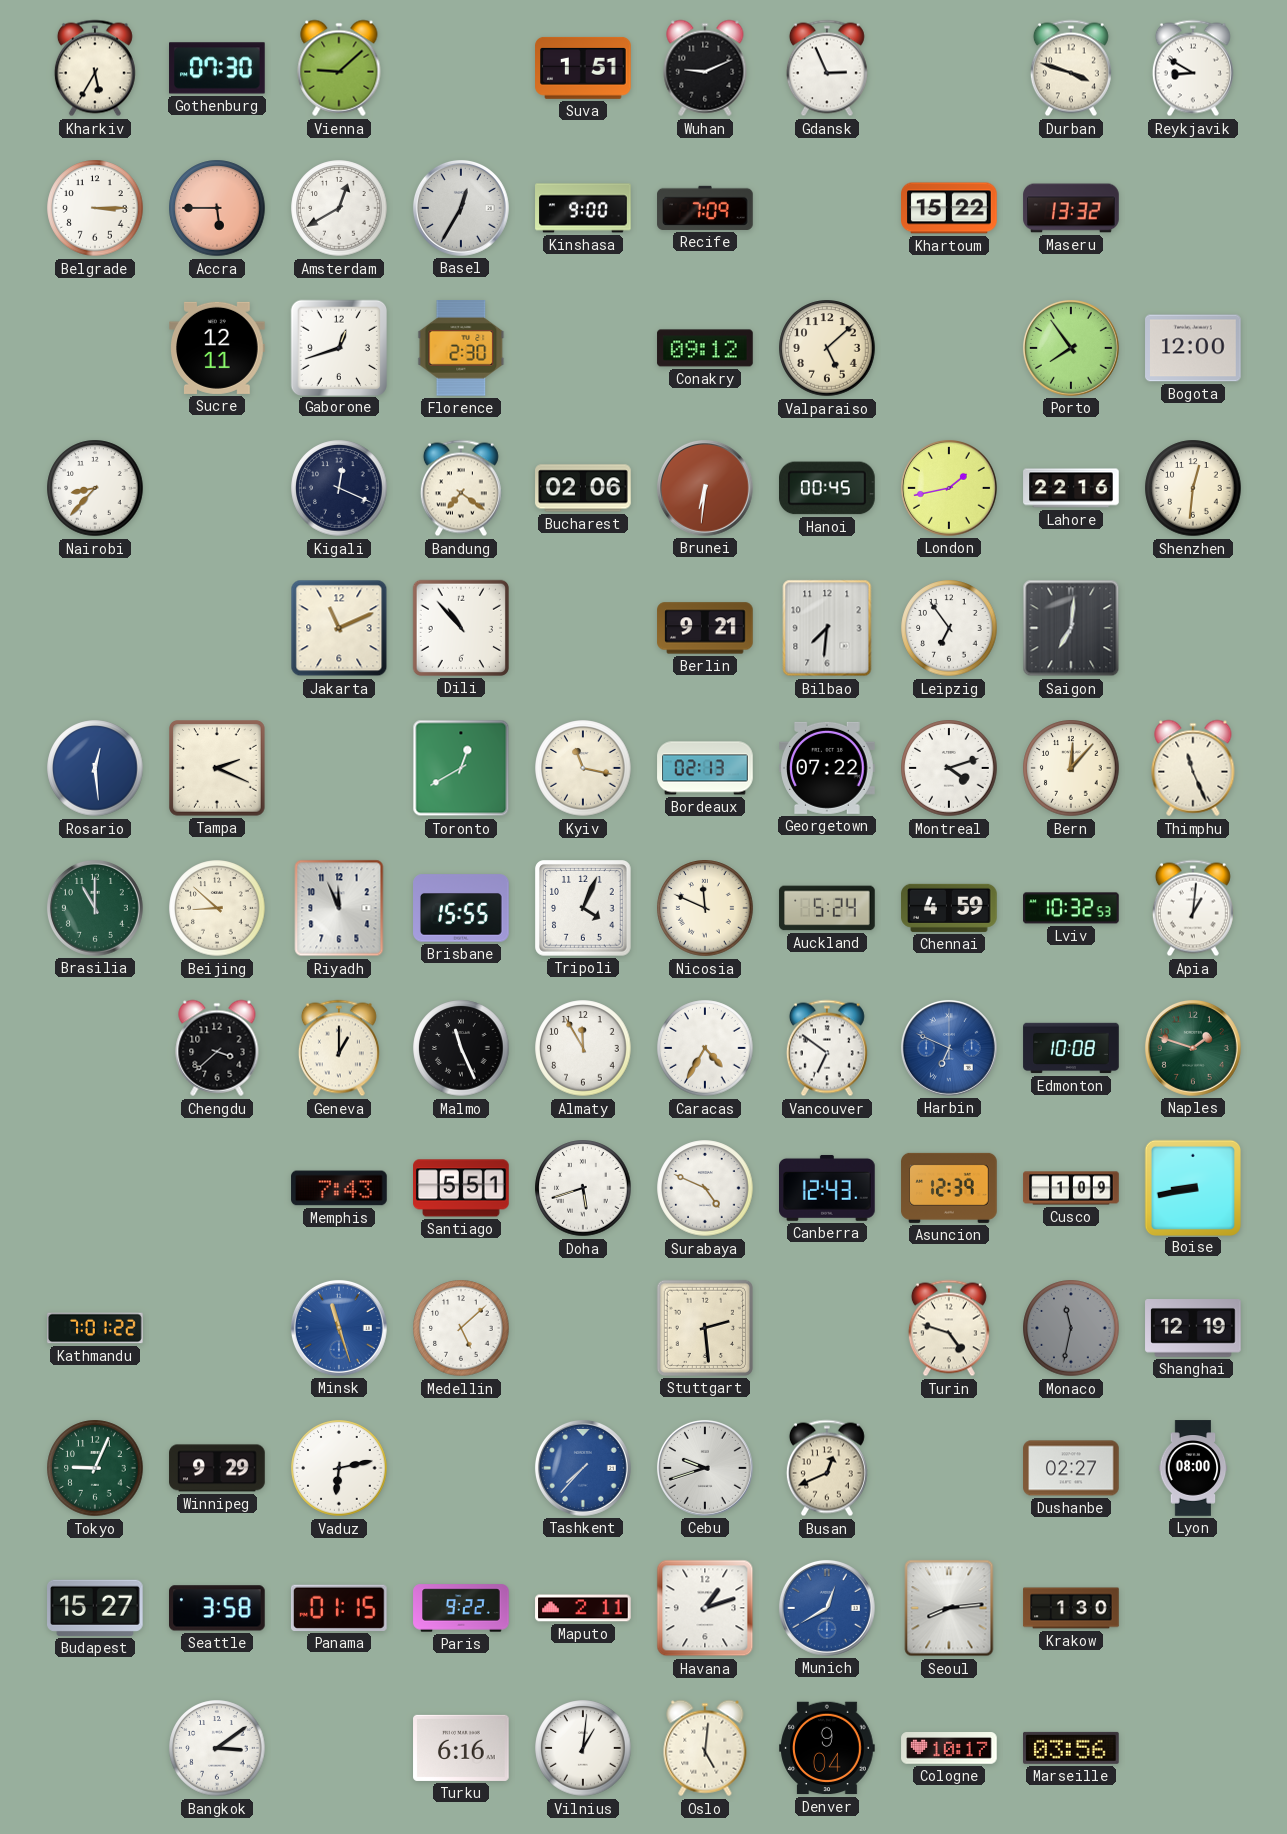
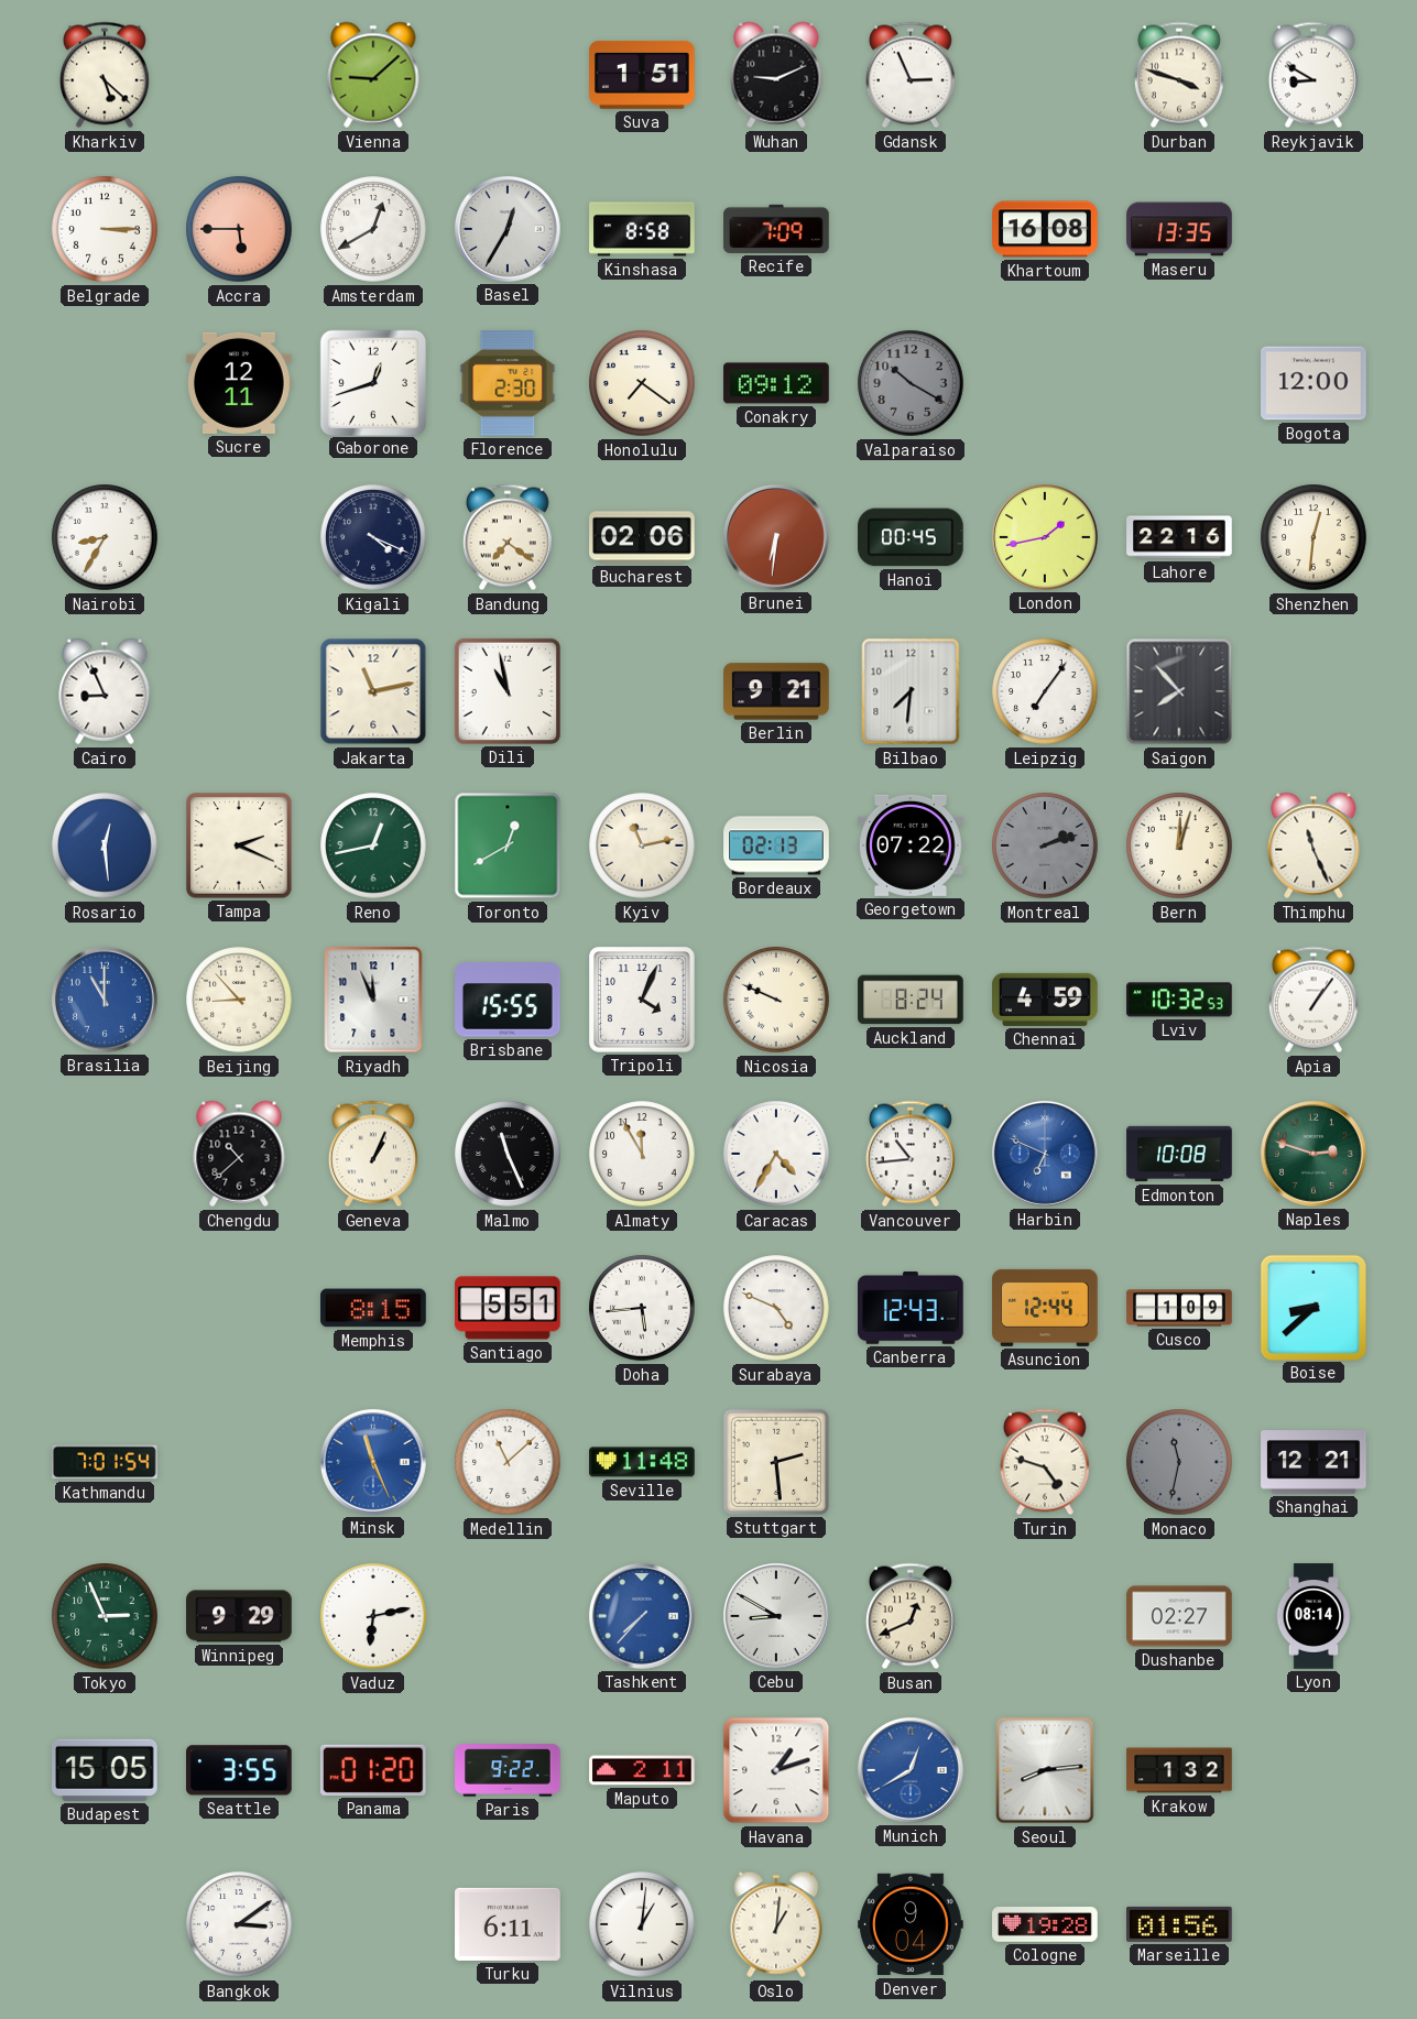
Kharkiv: 5:35 -> 5:22 (105, 75)
Gothenburg: 07:30 -> none (217, 68)
Kinshasa: 9:00 -> 8:58 (642, 229)
Khartoum: 15:22 -> 16:08 (1045, 229)
Maseru: 13:32 -> 13:35 (1179, 229)
Honolulu: none -> 7:21 (642, 383)
Valparaiso: 5:08 -> 10:20 (911, 383)
Valparaiso dial: cream -> grey (911, 383)
Porto: 7:54 -> none (1071, 348)
Nairobi: 8:37 -> 8:35 (105, 537)
Kigali: 12:19 -> 4:19 (373, 537)
Cairo: none -> 8:56 (105, 691)
Jakarta: 11:11 -> 11:13 (373, 691)
Dili: 10:53 -> 10:58 (508, 691)
Leipzig: 6:54 -> 7:06 (1045, 691)
Saigon: 7:01 -> 7:53 (1179, 691)
Reno: none -> 12:43 (373, 845)
Kyiv: 11:17 -> 11:13 (642, 845)
Montreal: 4:12 -> 2:12 (1045, 845)
Montreal dial: white -> grey (1045, 845)
Bern: 12:07 -> 12:03 (1179, 845)
Brasilia dial: green -> blue (105, 1000)
Beijing: 8:52 -> 8:53 (239, 1000)
Nicosia: 11:49 -> 9:49 (776, 1000)
Auckland: 5:24 -> 8:24 (911, 1000)
Apia: 1:01 -> 1:06 (1314, 1000)
Chengdu: 3:38 -> 10:38 (239, 1154)
Geneva: 1:00 -> 1:04 (373, 1154)
Vancouver: 6:51 -> 10:44 (911, 1154)
Naples: 1:48 -> 2:48 (1314, 1154)
Memphis: 7:43 -> 8:15 (373, 1308)
Doha: 5:42 -> 5:44 (642, 1308)
Asuncion: 12:39 -> 12:44 (1045, 1308)
Boise: 8:43 -> 8:38 (1312, 1307)
Kathmandu: 7:01:22 -> 7:01:54 (105, 1462)
Minsk: 11:27 -> 11:26 (373, 1462)
Medellin: 5:08 -> 11:08 (508, 1462)
Seville: none -> 11:48 (642, 1462)
Shanghai: 12:19 -> 12:21 (1314, 1463)
Tokyo: 9:04 -> 2:56 (105, 1616)
Cebu: 9:42 -> 8:50 (776, 1616)
Lyon: 08:00 -> 08:14 (1314, 1616)
Budapest: 15:27 -> 15:05 (106, 1770)
Seattle: 3:58 -> 3:55 (239, 1770)
Panama: 01:15 -> 01:20 (373, 1770)
Krakow: 1:30 -> 1:32 (1179, 1770)
Turku: 6:16 -> 6:11 (508, 1924)
Oslo: 5:01 -> 1:01 (776, 1924)
Cologne: 10:17 -> 19:28 (1045, 1924)
Marseille: 03:56 -> 01:56 (1180, 1924)
